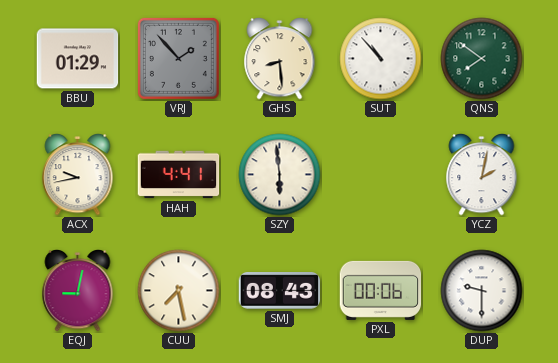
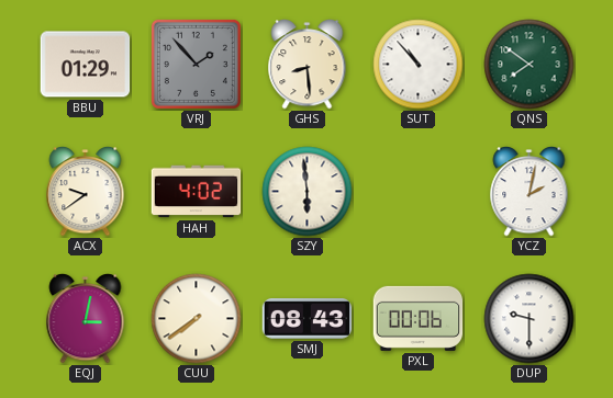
ACX: 9:43 -> 9:39 (86, 192)
HAH: 4:41 -> 4:02 (197, 192)
EQJ: 9:02 -> 3:02 (86, 319)
CUU: 7:28 -> 7:39 (197, 319)
